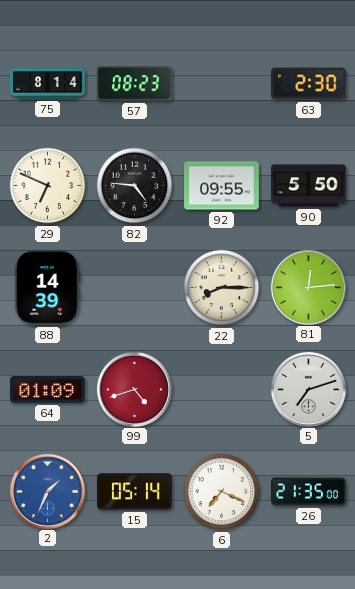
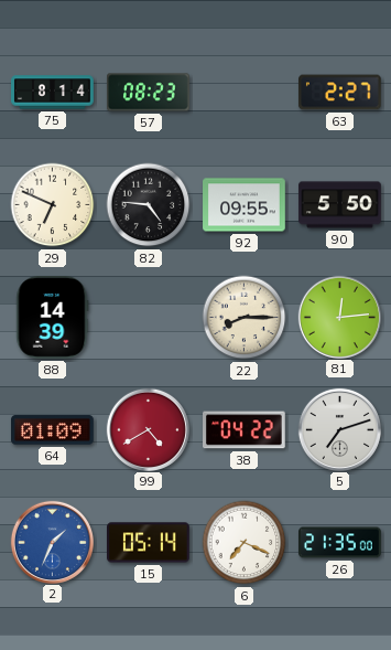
63: 2:30 -> 2:27 (340, 93)
99: 4:42 -> 4:40 (148, 429)
38: none -> 04:22 (245, 430)
